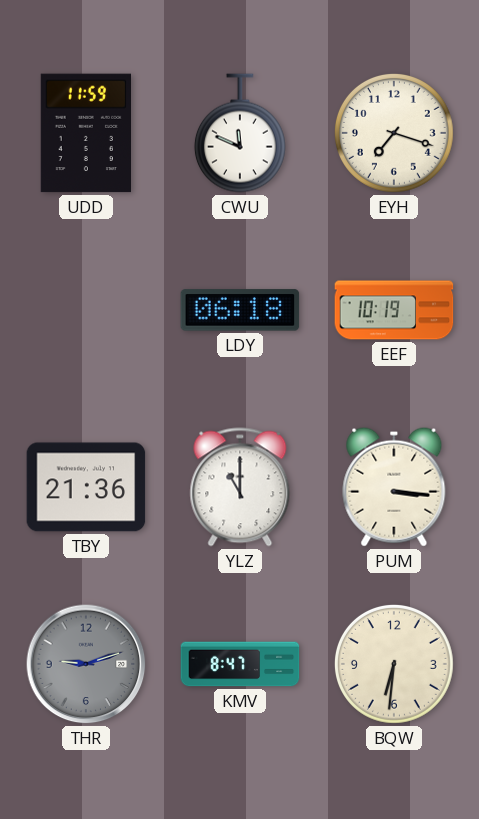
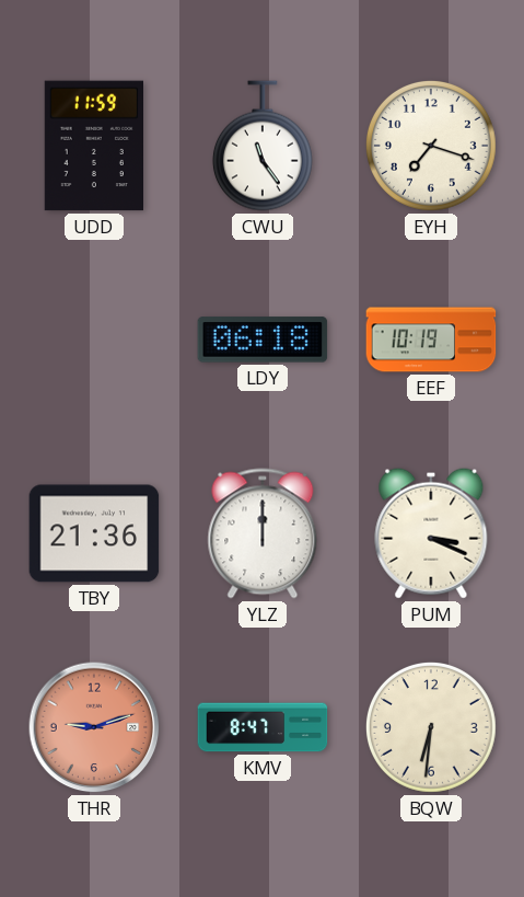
CWU: 11:49 -> 11:24 (263, 146)
YLZ: 11:00 -> 12:00 (263, 533)
PUM: 3:16 -> 3:19 (431, 533)
THR dial: grey -> salmon (94, 727)
